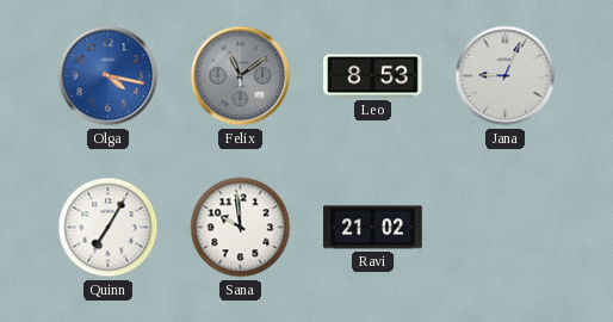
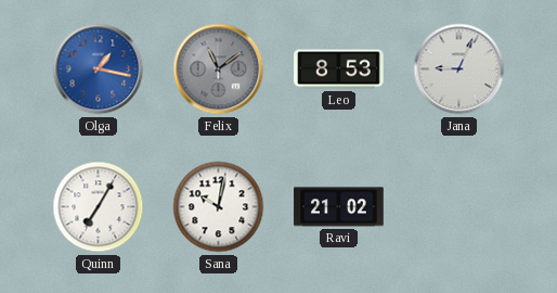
Olga: 4:17 -> 1:17 (99, 69)
Sana: 9:59 -> 10:02 (219, 207)
